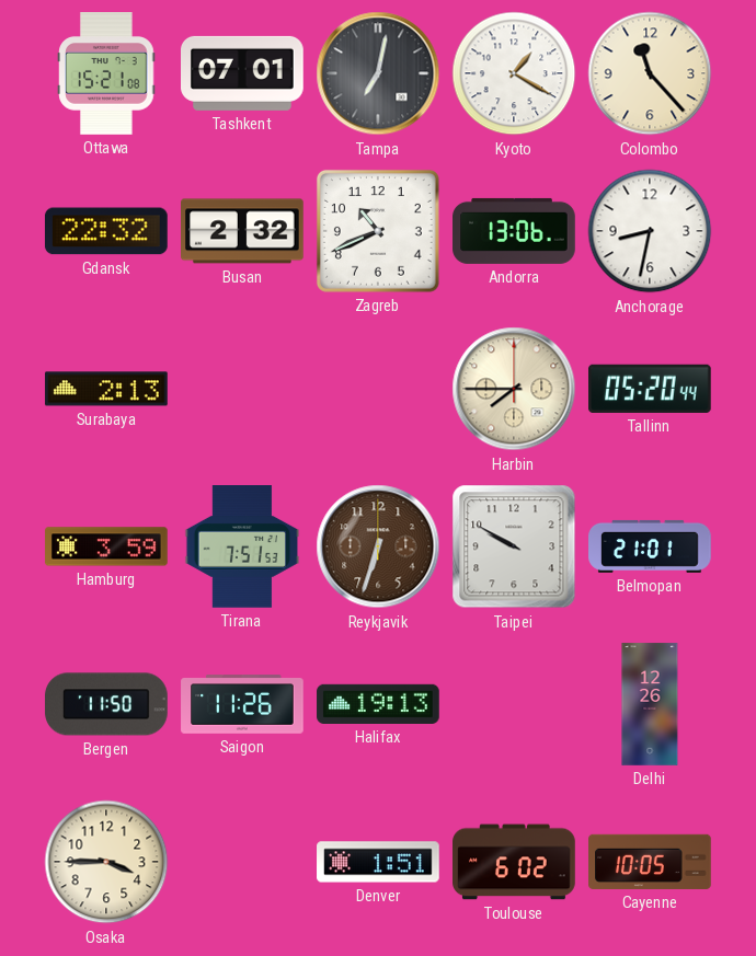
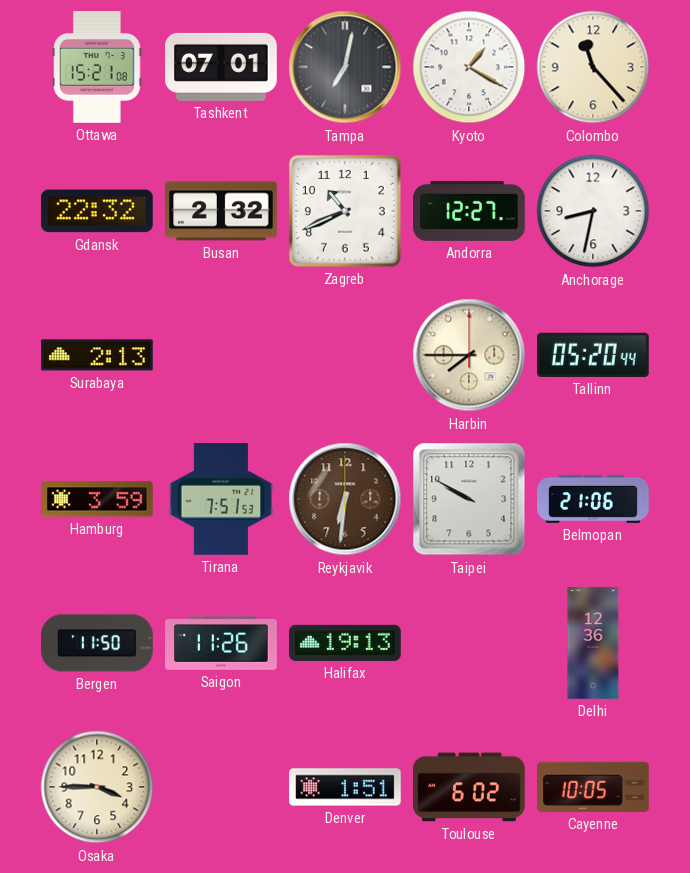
Andorra: 13:06 -> 12:27 (469, 211)
Reykjavik: 6:33 -> 6:31 (345, 499)
Belmopan: 21:01 -> 21:06 (593, 499)
Delhi: 12:26 -> 12:36 (593, 643)
